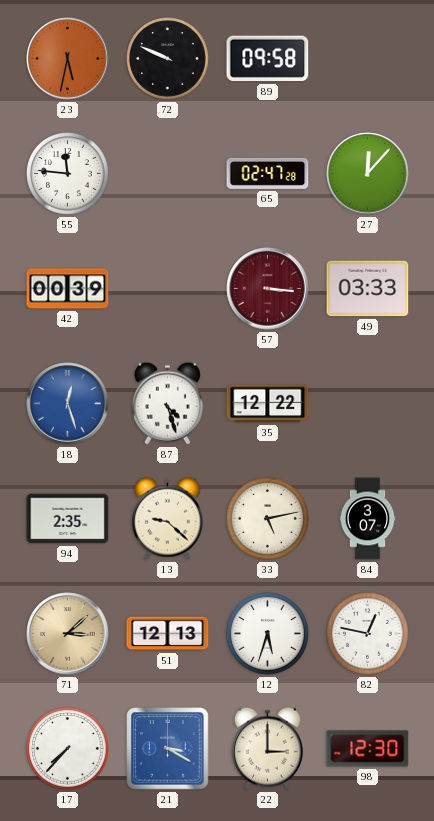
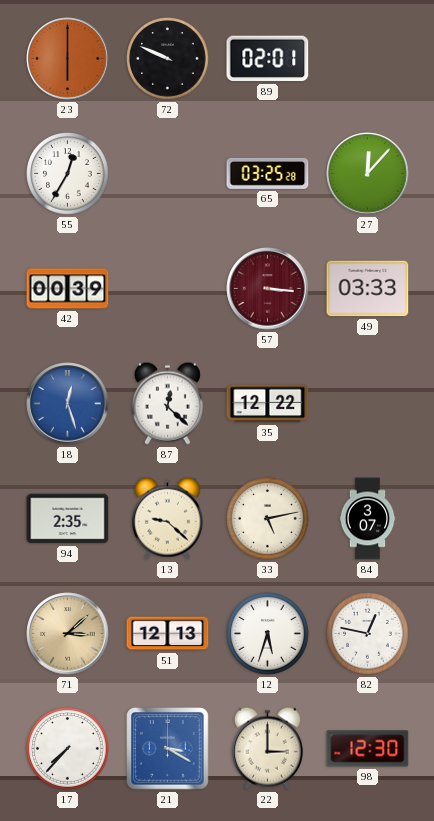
23: 5:32 -> 6:00 (68, 59)
89: 09:58 -> 02:01 (268, 59)
55: 11:46 -> 12:35 (68, 174)
65: 02:47 -> 03:25 (268, 173)
87: 4:27 -> 12:22 (167, 403)
